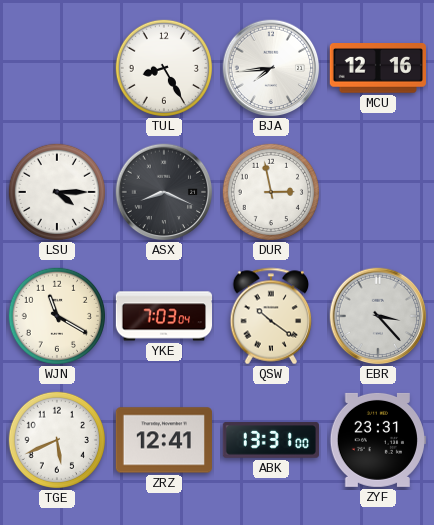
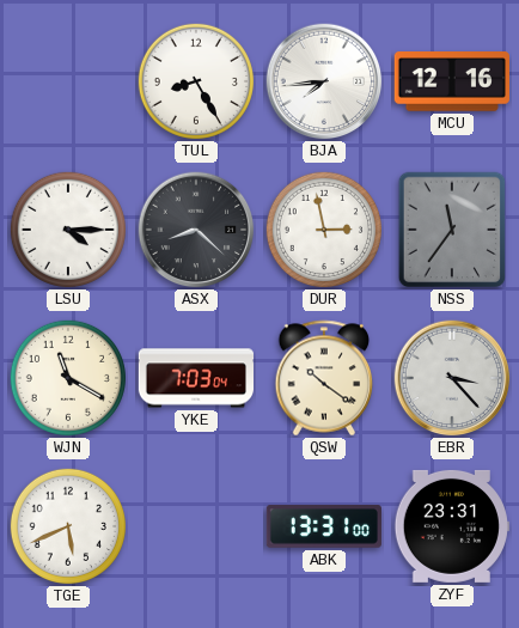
ASX: 8:19 -> 8:22 (196, 230)
NSS: none -> 11:36 (452, 230)
ZRZ: 12:41 -> none (163, 440)
